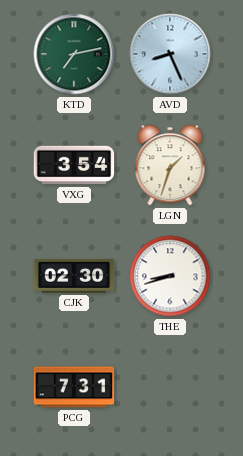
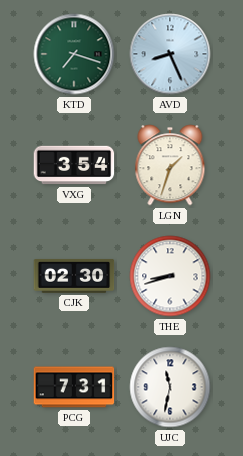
KTD: 7:13 -> 7:18 (74, 54)
UJC: none -> 11:32 (170, 387)
